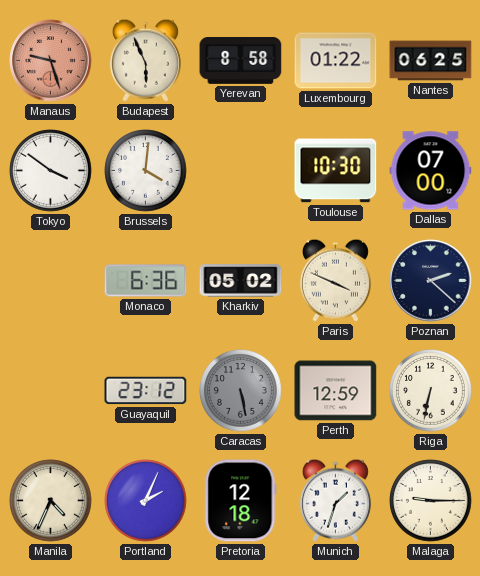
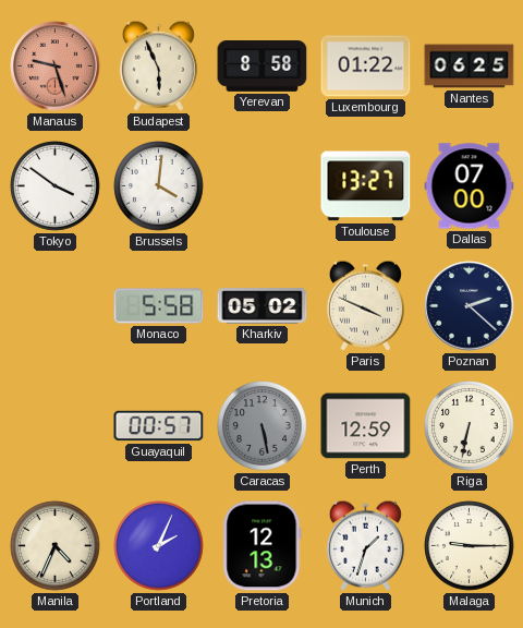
Toulouse: 10:30 -> 13:27 (366, 186)
Monaco: 6:36 -> 5:58 (159, 306)
Guayaquil: 23:12 -> 00:57 (159, 426)
Pretoria: 12:18 -> 12:13 (263, 546)
